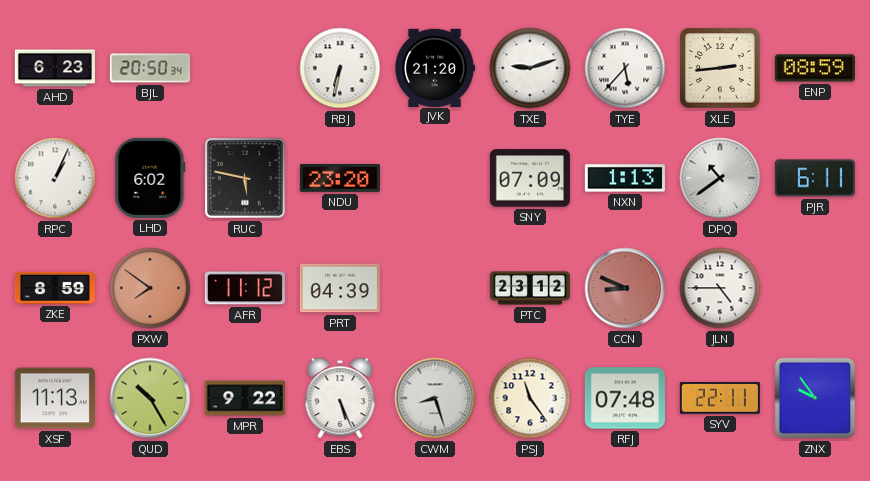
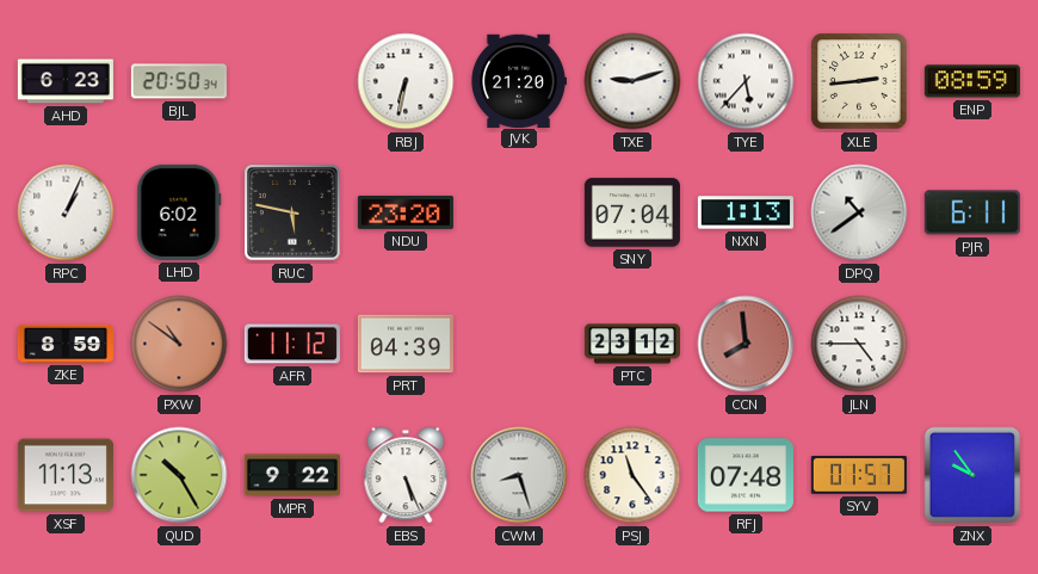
SNY: 07:09 -> 07:04 (632, 212)
PXW: 7:51 -> 10:51 (179, 344)
CCN: 8:49 -> 7:59 (746, 344)
SYV: 22:11 -> 01:57 (859, 476)
